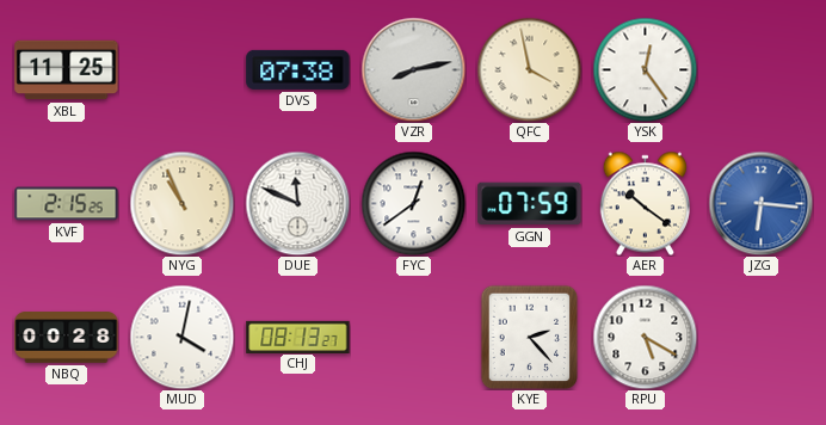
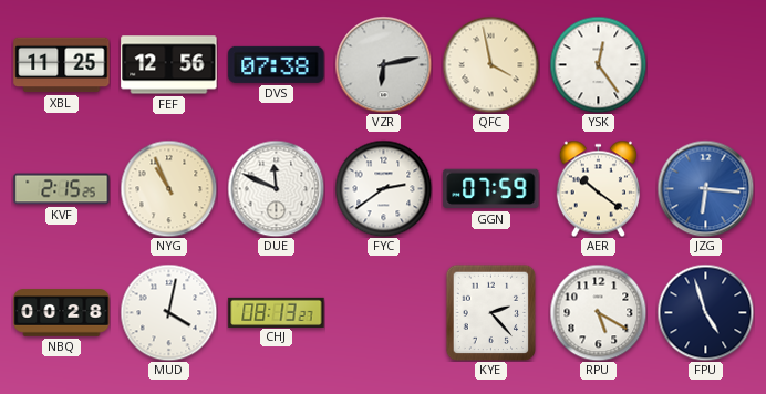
FEF: none -> 12:56 (169, 65)
VZR: 8:13 -> 6:13 (383, 64)
FYC: 12:39 -> 2:39 (383, 188)
FPU: none -> 4:57 (705, 312)
